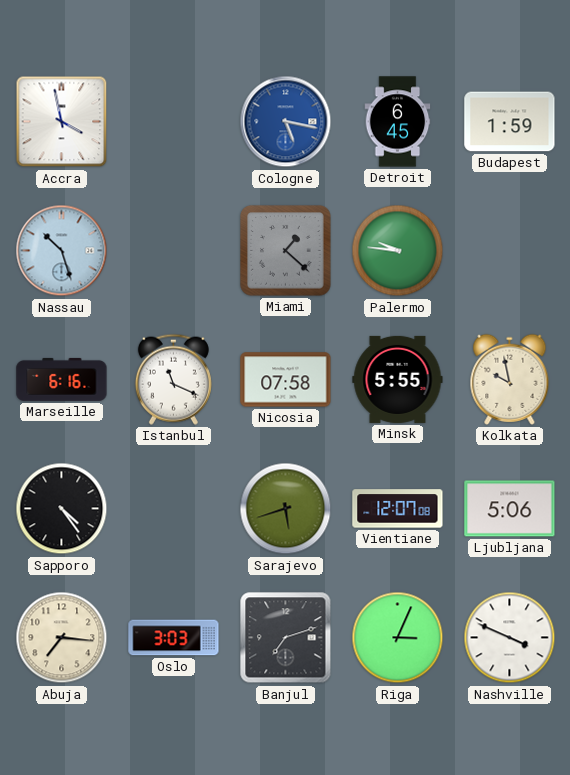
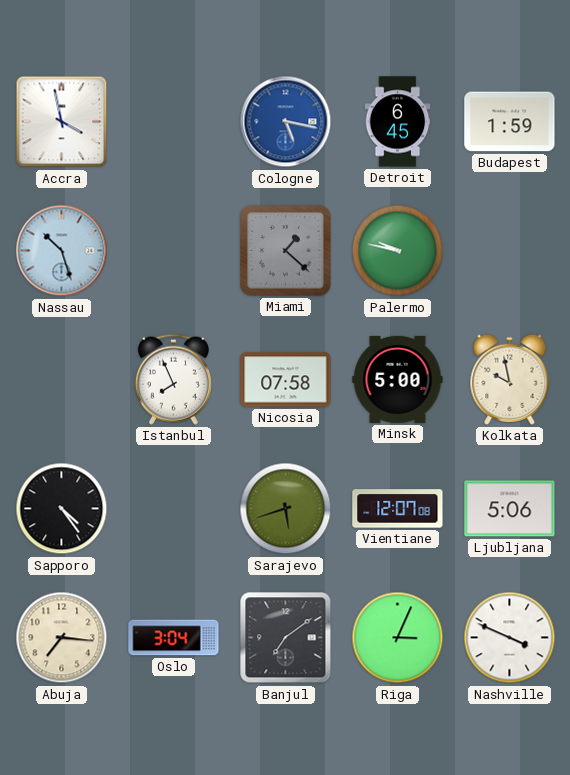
Palermo: 9:46 -> 9:47 (398, 251)
Marseille: 6:16 -> none (62, 379)
Istanbul: 11:19 -> 7:56 (173, 379)
Minsk: 5:55 -> 5:00 (398, 379)
Oslo: 3:03 -> 3:04 (174, 638)
Banjul: 7:12 -> 7:09 (286, 638)
